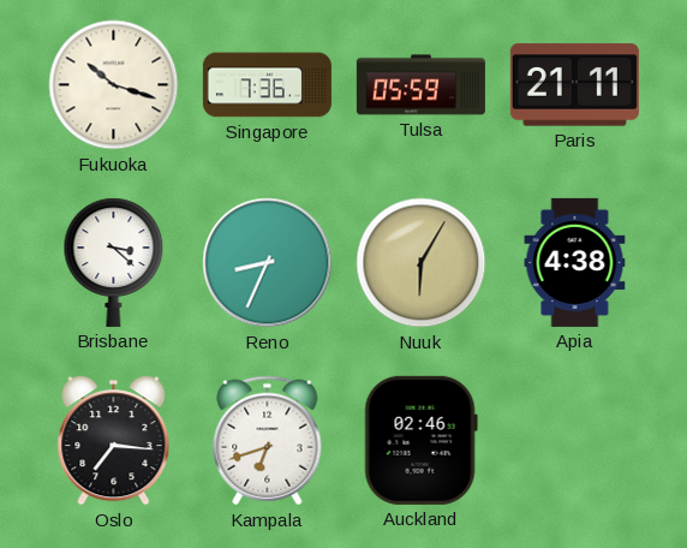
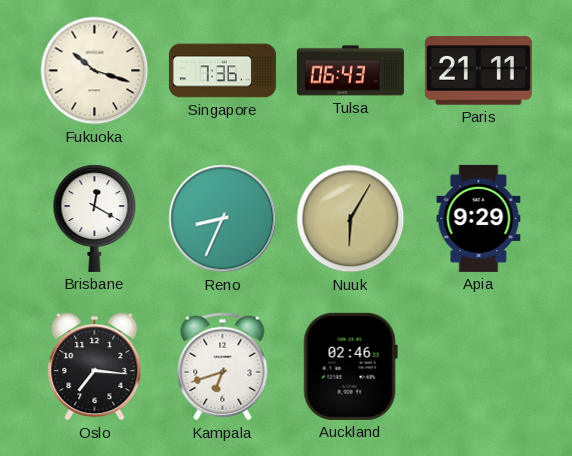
Tulsa: 05:59 -> 06:43 (350, 71)
Brisbane: 3:22 -> 12:20 (95, 218)
Apia: 4:38 -> 9:29 (479, 218)
